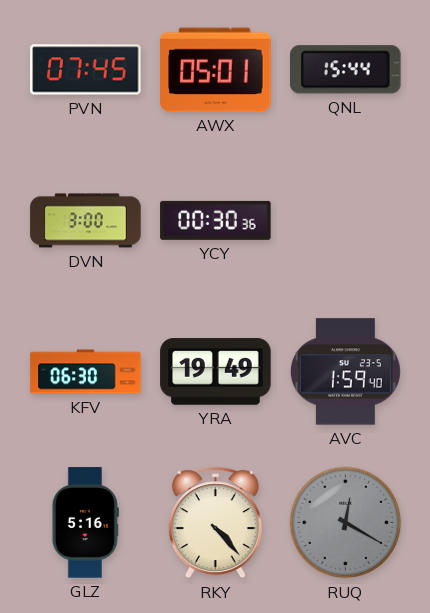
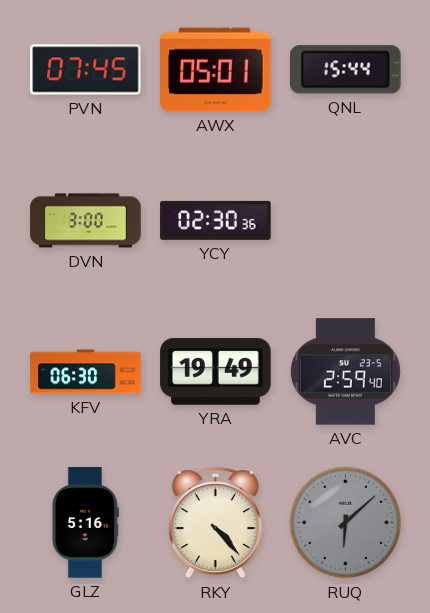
YCY: 00:30 -> 02:30 (216, 220)
AVC: 1:59 -> 2:59 (345, 372)
RUQ: 12:20 -> 6:08 (346, 523)
